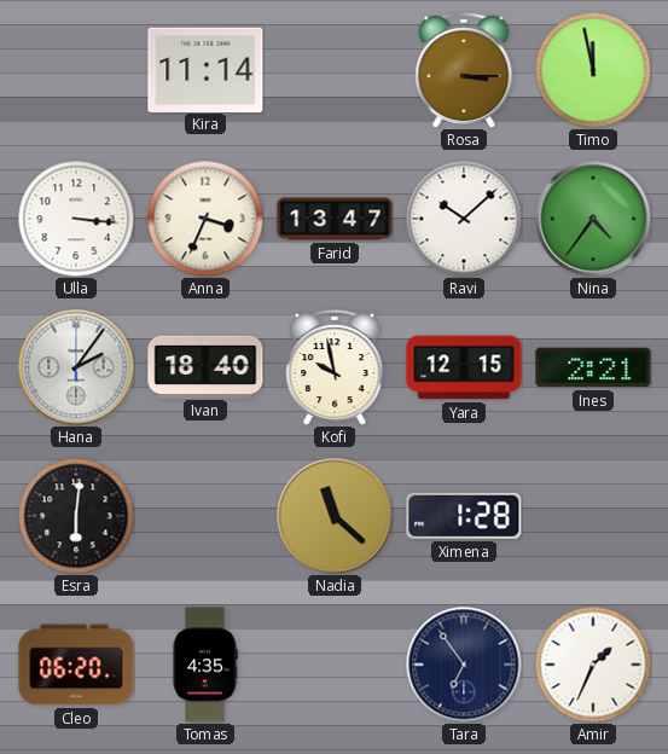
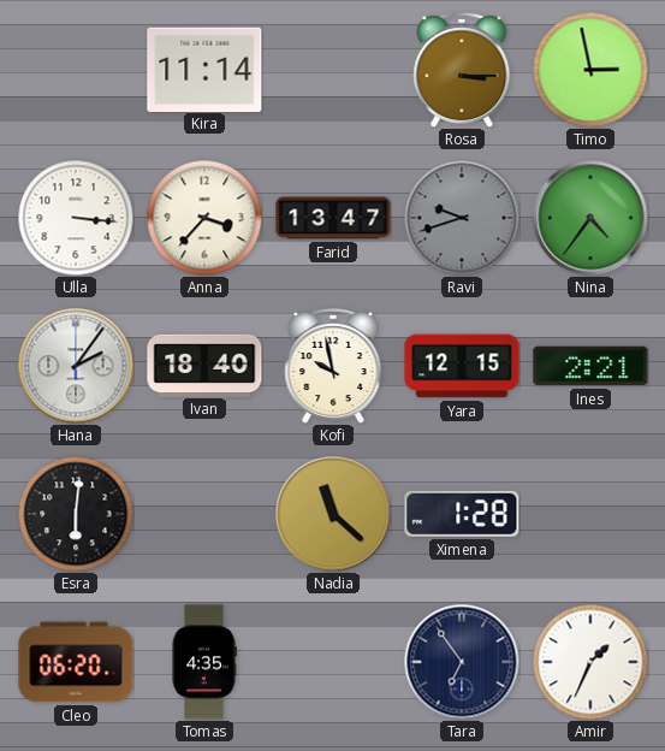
Timo: 11:58 -> 2:58 (590, 70)
Anna: 3:34 -> 3:37 (204, 218)
Ravi: 10:08 -> 9:42 (462, 218)
Ravi dial: white -> grey (462, 218)
